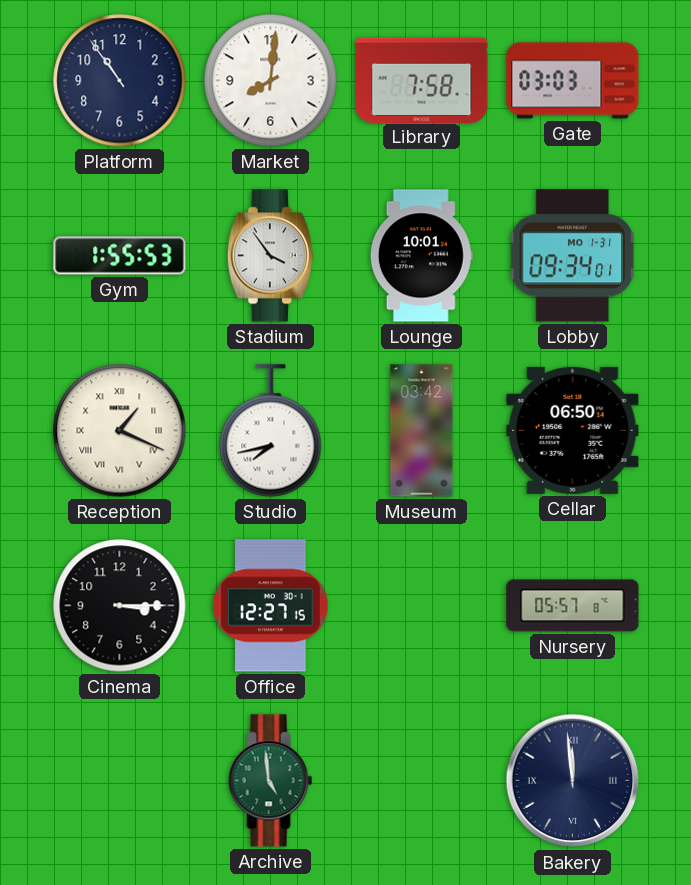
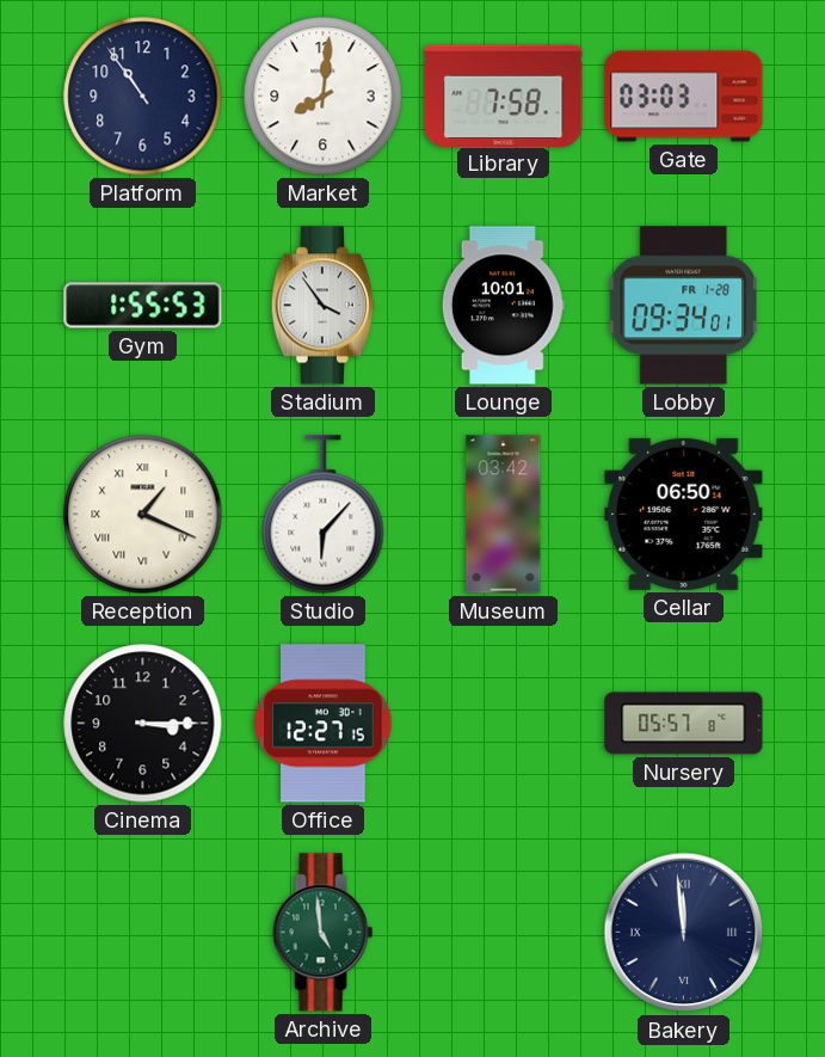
Lobby date: MO 1-31 -> FR 1-28 (683, 306)
Studio: 7:43 -> 6:07 (324, 515)
